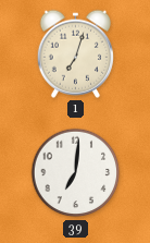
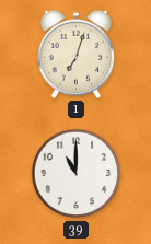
39: 7:01 -> 11:00 (77, 174)
